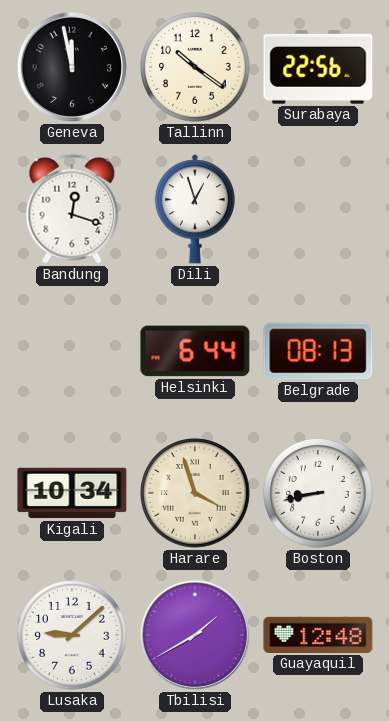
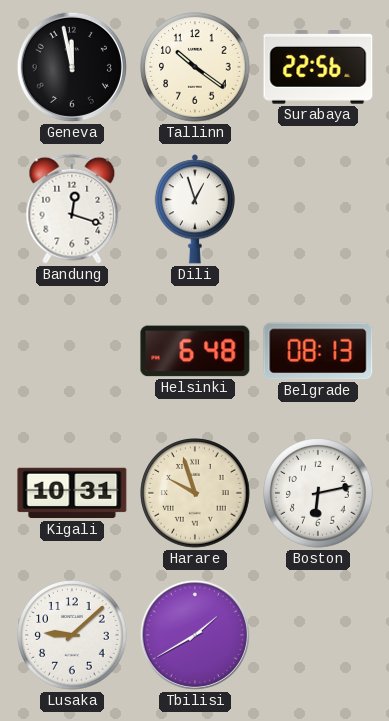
Helsinki: 6:44 -> 6:48 (195, 351)
Kigali: 10:34 -> 10:31 (72, 493)
Harare: 3:57 -> 9:57 (195, 493)
Boston: 8:43 -> 6:13 (318, 493)
Guayaquil: 12:48 -> none (318, 635)
